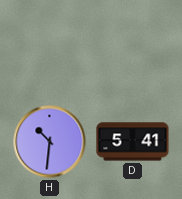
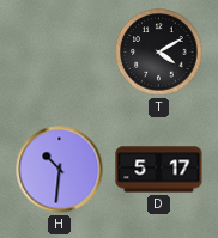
T: none -> 4:10 (159, 53)
D: 5:41 -> 5:17 (159, 170)
